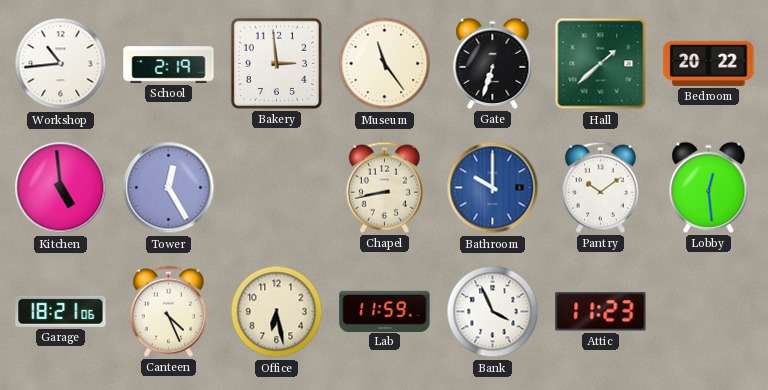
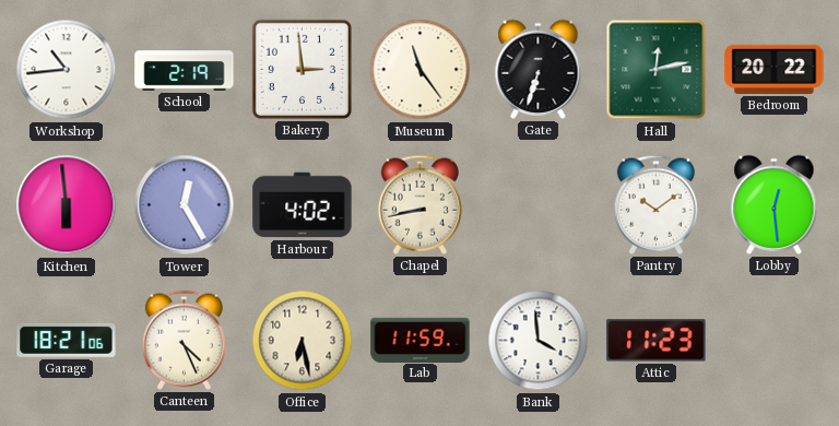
Hall: 1:38 -> 12:13 (657, 70)
Kitchen: 4:59 -> 5:59 (67, 205)
Harbour: none -> 4:02 (303, 205)
Bathroom: 10:00 -> none (493, 188)
Bank: 3:56 -> 3:59 (539, 341)
